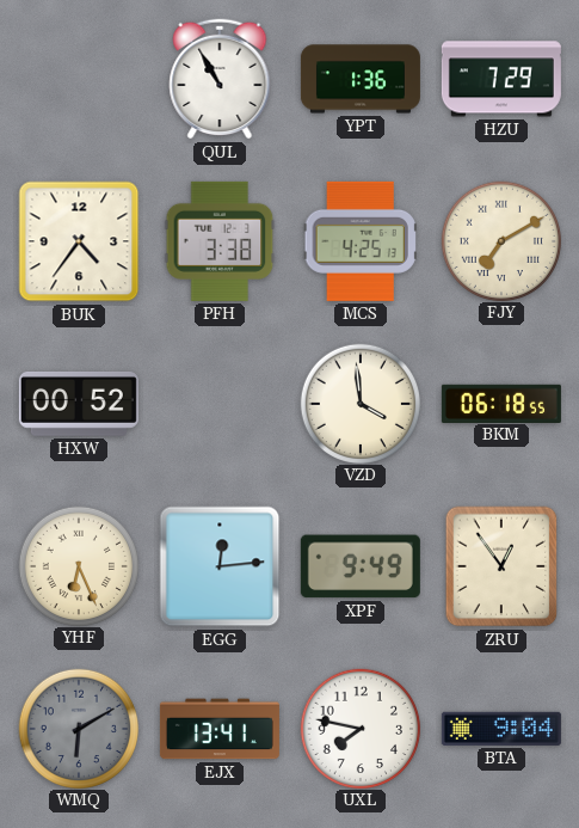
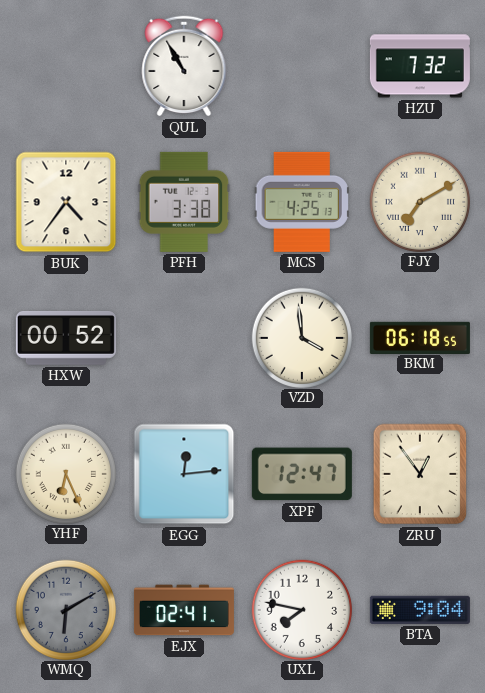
YPT: 1:36 -> none (361, 79)
HZU: 7:29 -> 7:32 (420, 66)
XPF: 9:49 -> 12:47 (302, 474)
EJX: 13:41 -> 02:41 (184, 610)
